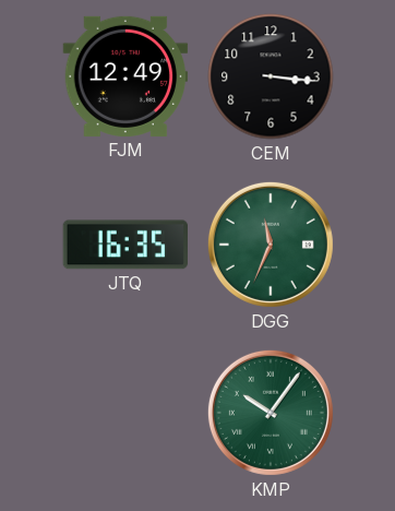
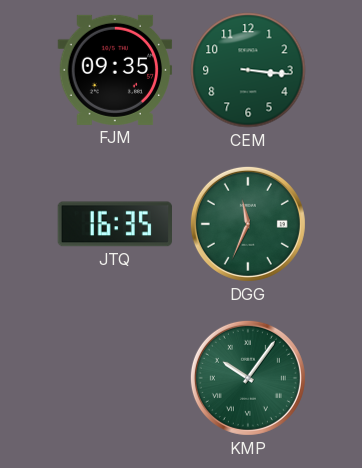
FJM: 12:49 -> 09:35 (115, 70)
CEM dial: black -> green (248, 70)
